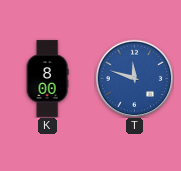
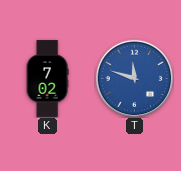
K: 8:00 -> 7:02 (47, 79)
